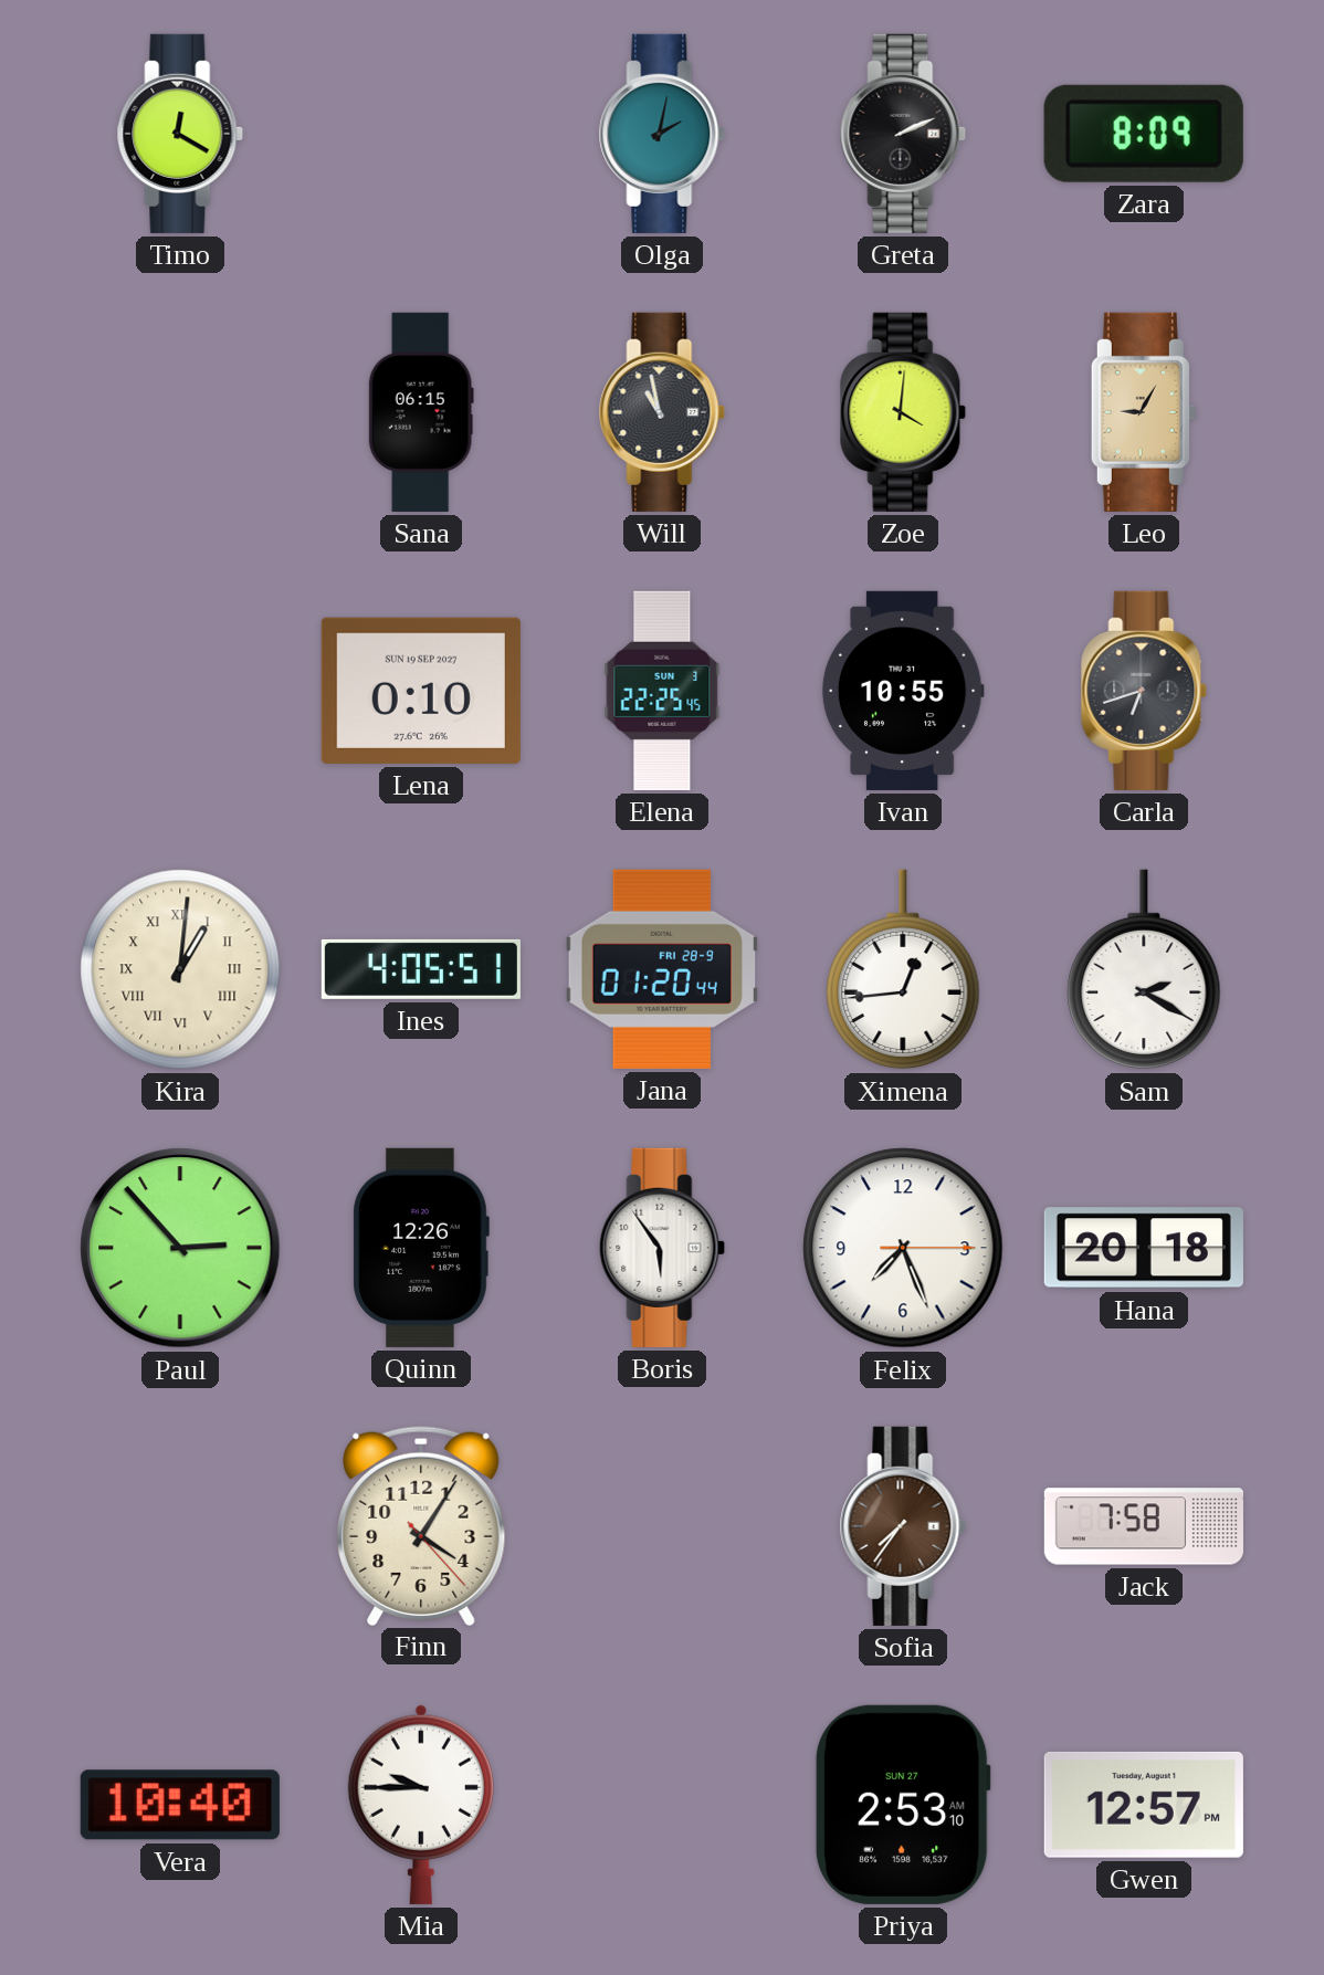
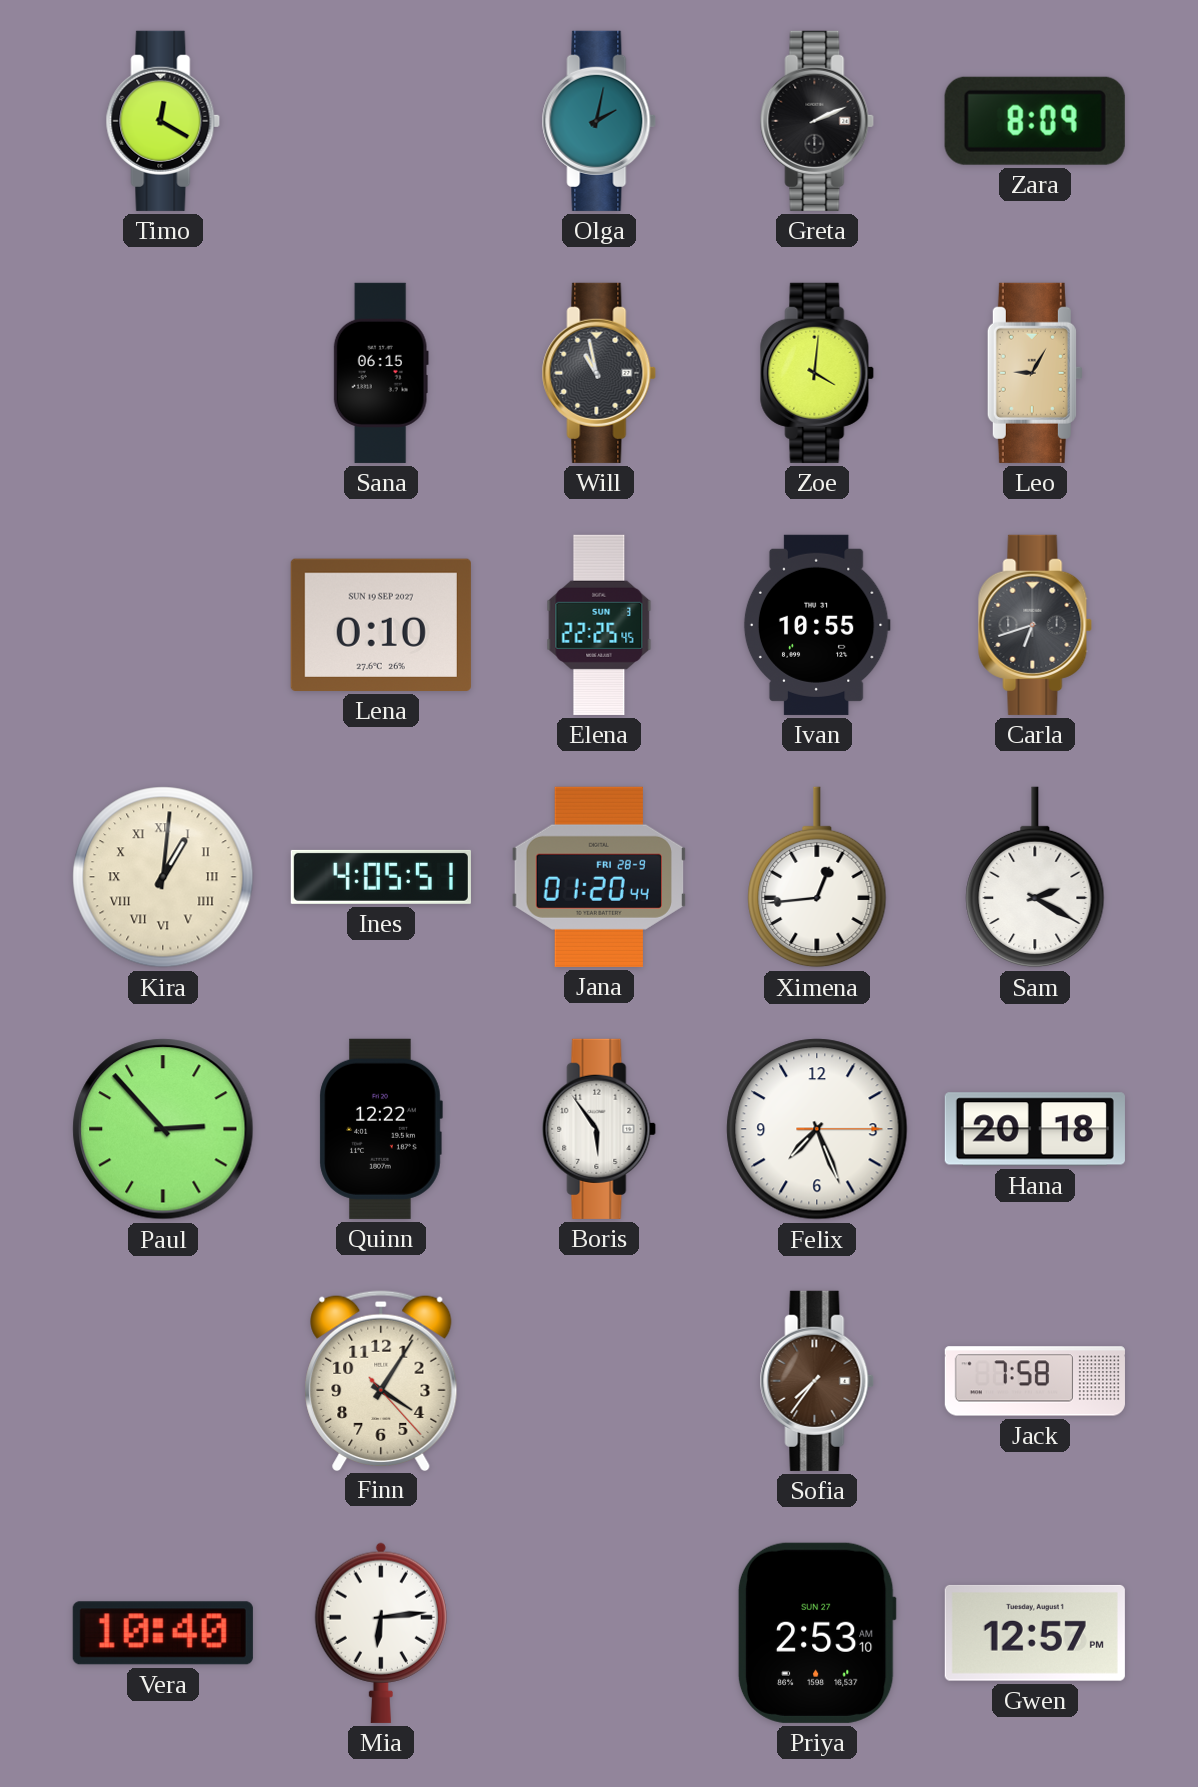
Quinn: 12:26 -> 12:22 (381, 1129)
Mia: 9:45 -> 6:14 (381, 1633)
